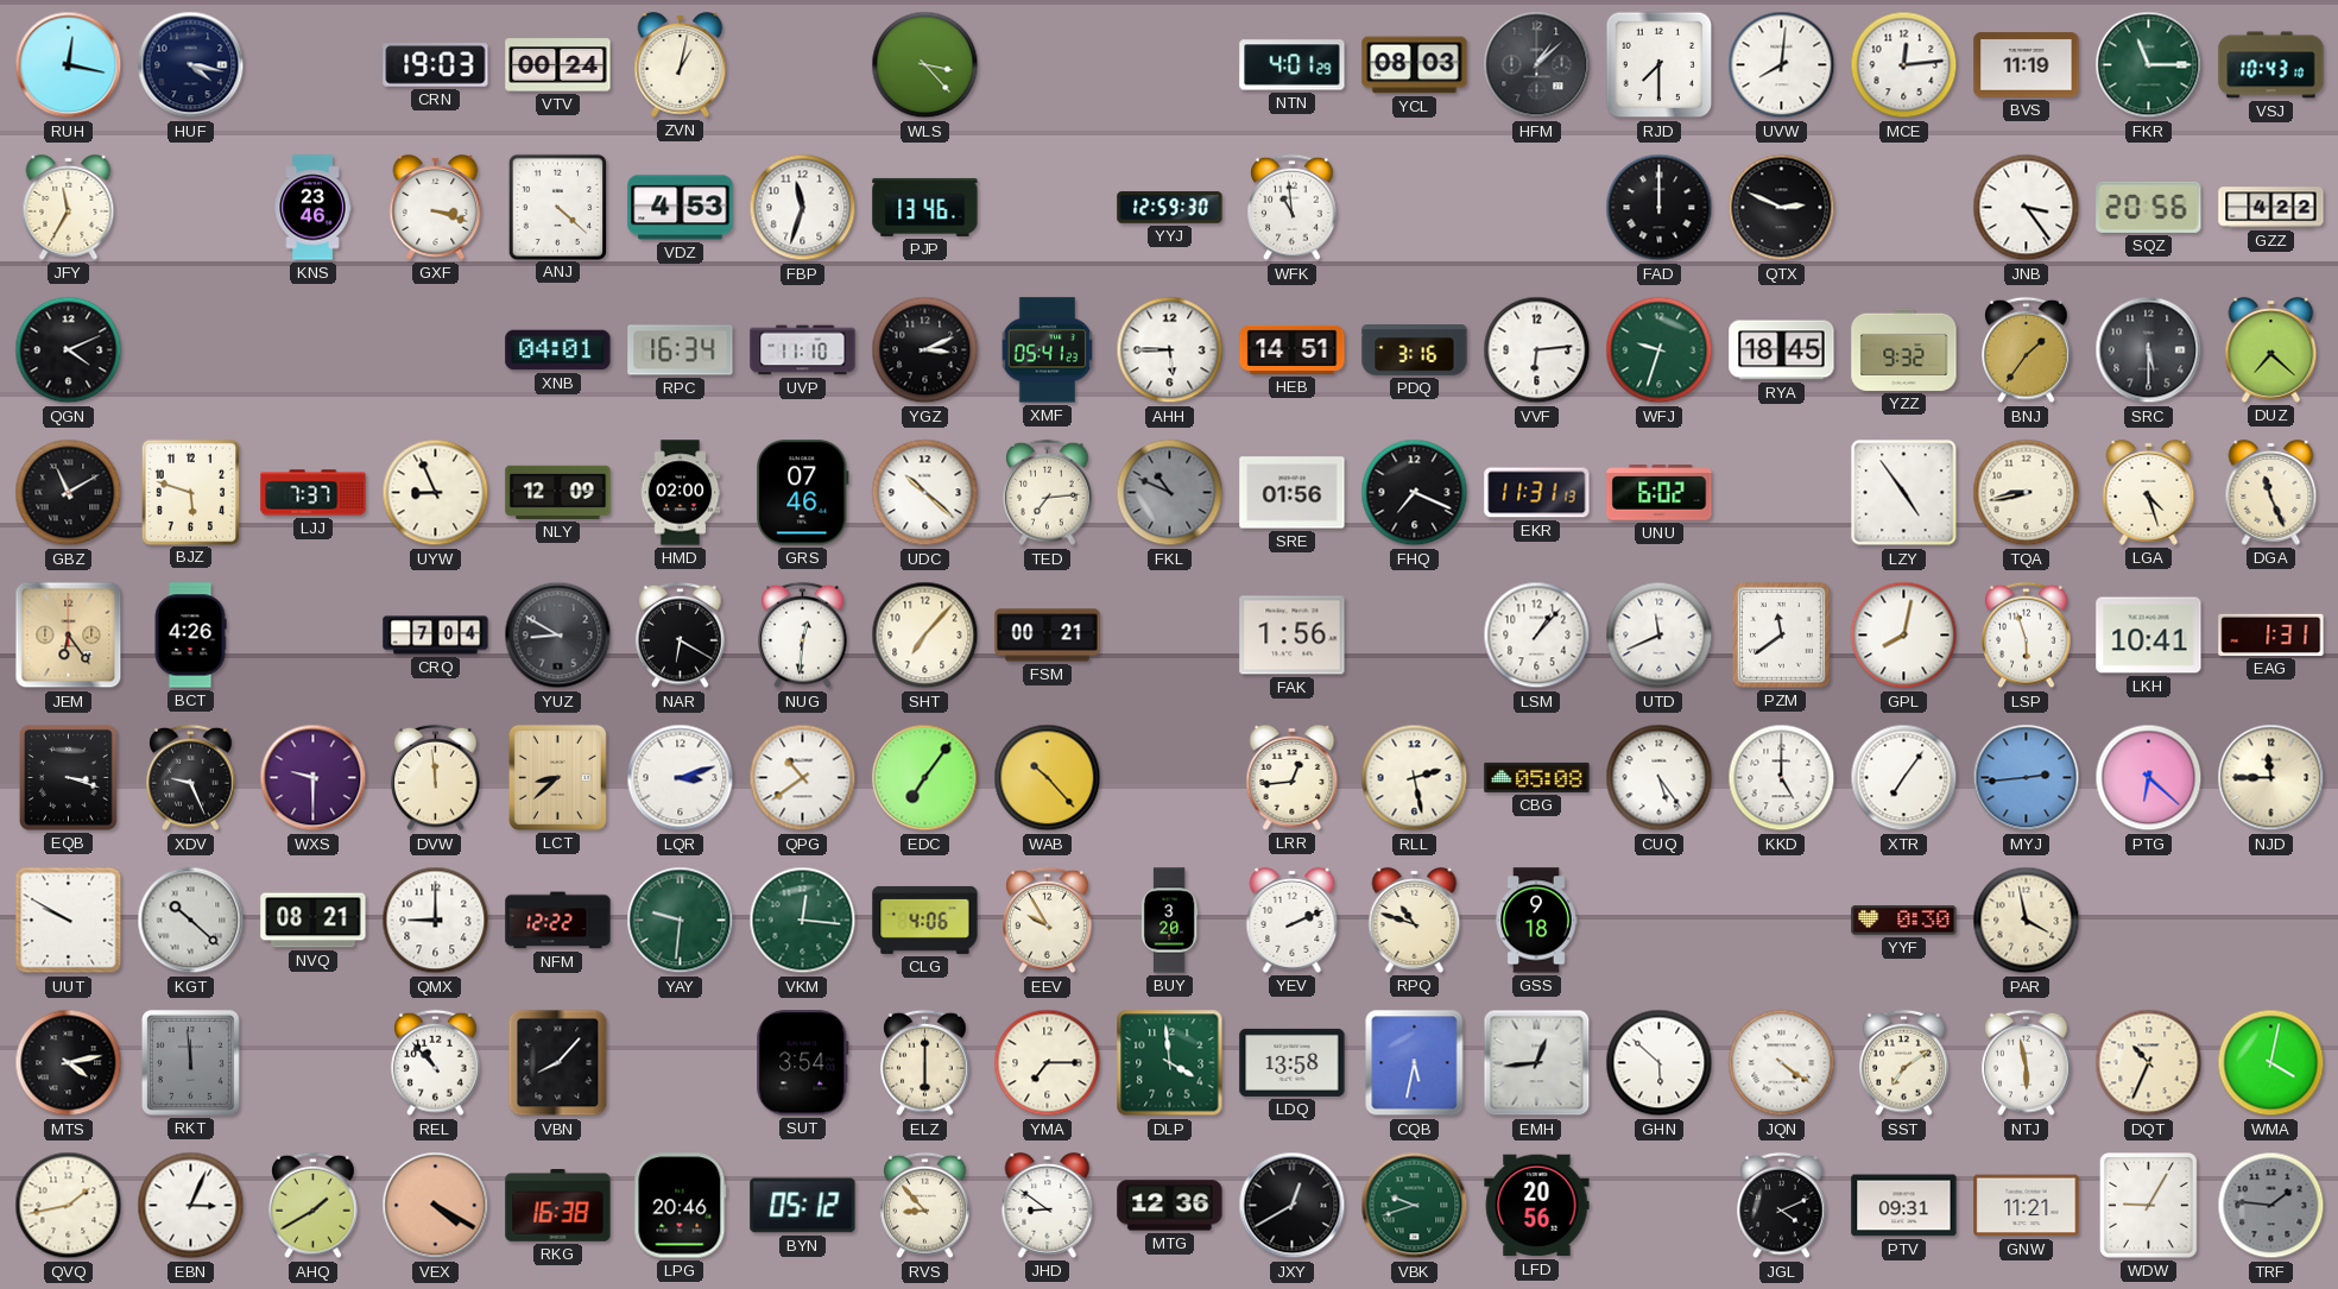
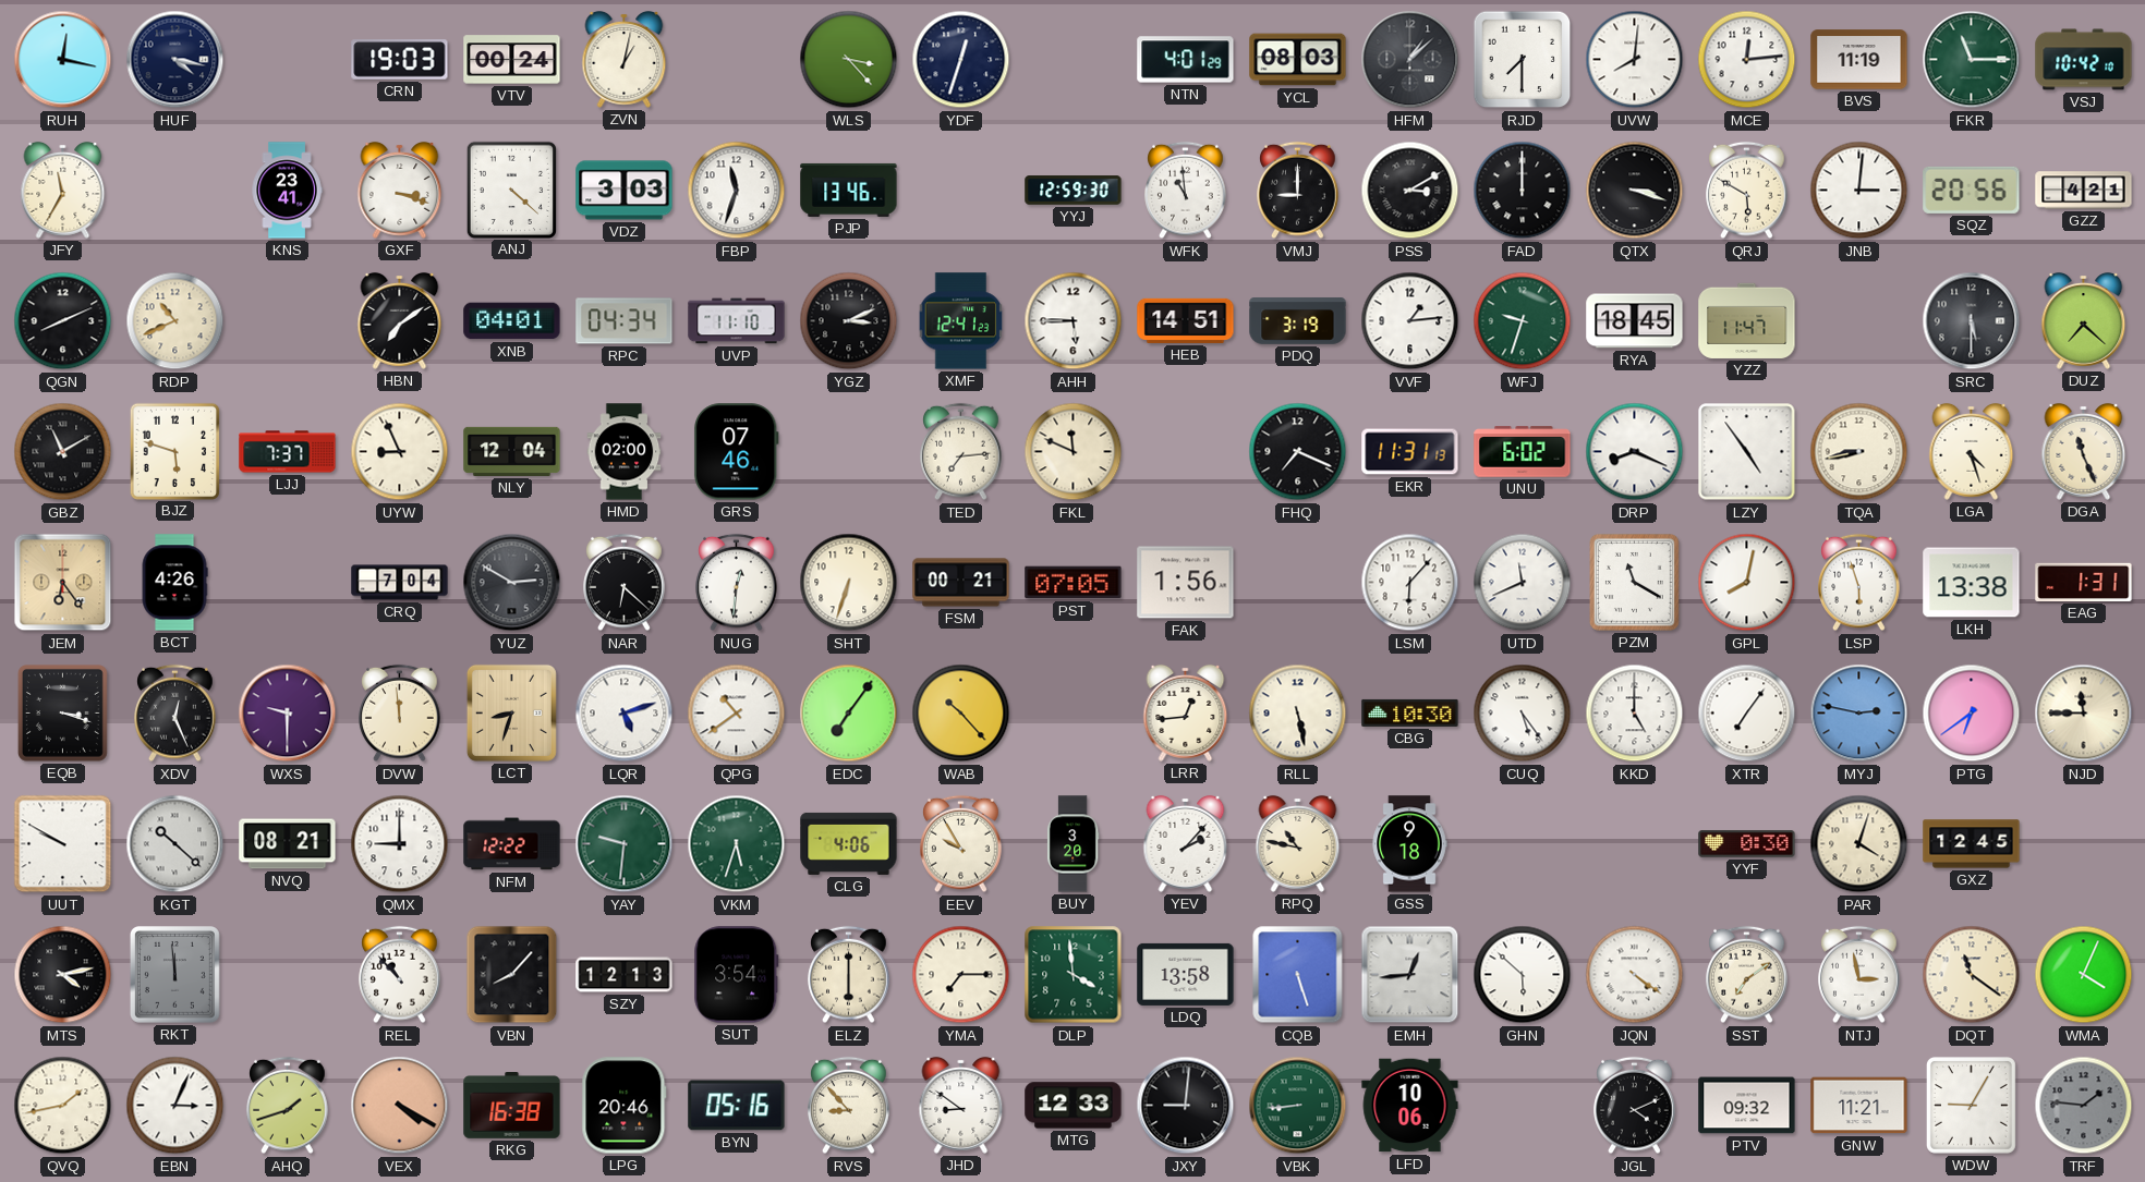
YDF: none -> 12:33 (961, 60)
VSJ: 10:43 -> 10:42 (2084, 60)
KNS: 23:46 -> 23:41 (287, 191)
VDZ: 4:53 -> 3:03 (625, 191)
VMJ: none -> 9:00 (1298, 191)
PSS: none -> 3:10 (1410, 191)
QTX: 2:49 -> 3:18 (1635, 191)
QRJ: none -> 5:50 (1747, 191)
JNB: 3:24 -> 3:01 (1859, 191)
GZZ: 4:22 -> 4:21 (2084, 191)
QGN: 4:11 -> 8:11 (63, 321)
RDP: none -> 10:41 (175, 321)
HBN: none -> 7:09 (400, 321)
RPC: 16:34 -> 04:34 (625, 321)
XMF: 05:41 -> 12:41 (961, 321)
PDQ: 3:16 -> 3:19 (1298, 321)
VVF: 6:14 -> 1:14 (1410, 321)
YZZ: 9:32 -> 11:47 (1747, 320)
BNJ: 1:36 -> none (2027, 350)
NLY: 12:09 -> 12:04 (512, 451)
UDC: 10:22 -> none (925, 493)
FKL: 10:49 -> 11:49 (1074, 452)
FKL dial: grey -> cream (1074, 452)
SRE: 01:56 -> none (1293, 493)
DRP: none -> 8:19 (1635, 452)
YUZ: 8:50 -> 2:50 (512, 583)
NAR: 6:20 -> 6:22 (625, 583)
SHT: 7:07 -> 6:33 (849, 583)
PST: none -> 07:05 (1074, 583)
LSM: 1:07 -> 6:07 (1410, 583)
PZM: 11:39 -> 11:20 (1635, 583)
LKH: 10:41 -> 13:38 (1972, 583)
XDV: 9:26 -> 12:26 (175, 714)
LCT: 8:38 -> 8:33 (511, 712)
LQR: 3:12 -> 5:12 (625, 714)
RLL: 2:28 -> 5:28 (1298, 714)
CBG: 05:08 -> 10:30 (1410, 712)
MYJ: 2:44 -> 2:47 (1859, 714)
PTG: 6:22 -> 6:39 (1972, 714)
VKM: 12:16 -> 5:33 (737, 844)
YEV: 2:11 -> 2:07 (1186, 844)
RPQ: 10:48 -> 10:47 (1298, 844)
PAR: 3:58 -> 4:03 (1859, 844)
GXZ: none -> 12:45 (1972, 844)
SZY: none -> 12:13 (625, 975)
CQB: 5:32 -> 5:27 (1298, 975)
NTJ: 5:58 -> 2:58 (1859, 975)
DQT: 10:34 -> 11:21 (1972, 975)
WMA: 4:02 -> 4:04 (2084, 975)
AHQ: 1:40 -> 1:42 (288, 1106)
BYN: 05:12 -> 05:16 (737, 1106)
MTG: 12:36 -> 12:33 (1074, 1106)
JXY: 12:40 -> 9:01 (1186, 1106)
VBK: 9:42 -> 8:44 (1298, 1106)
LFD: 20:56 -> 10:06 (1410, 1106)
PTV: 09:31 -> 09:32 (1747, 1106)
